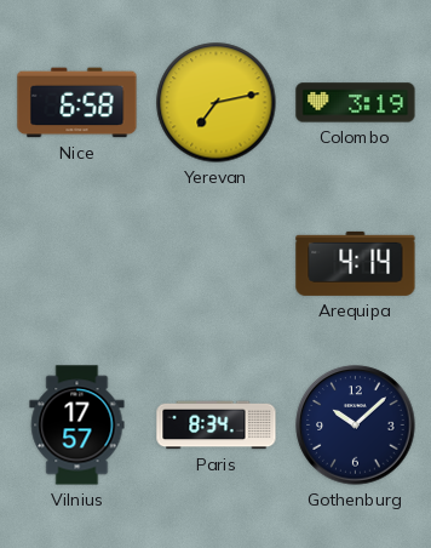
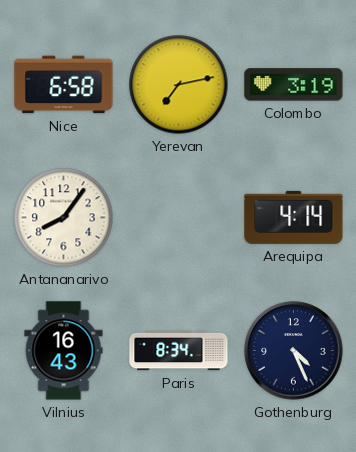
Antananarivo: none -> 8:06 (64, 218)
Vilnius: 17:57 -> 16:43 (64, 351)
Gothenburg: 10:08 -> 4:26 (294, 351)
